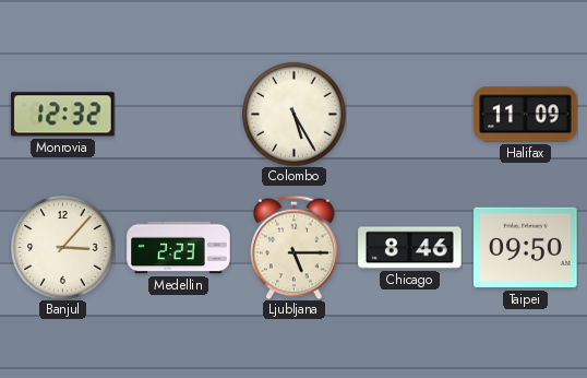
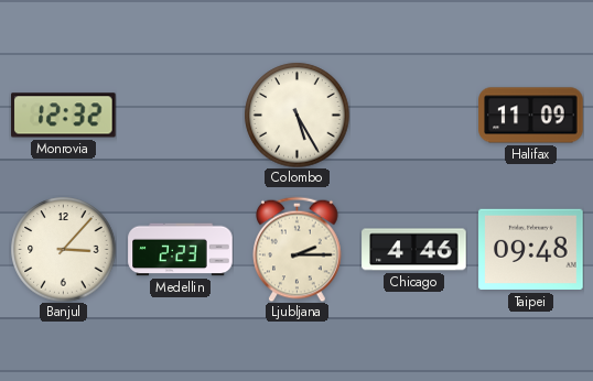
Ljubljana: 5:15 -> 2:15 (298, 249)
Chicago: 8:46 -> 4:46 (414, 250)
Taipei: 09:50 -> 09:48 (531, 250)
